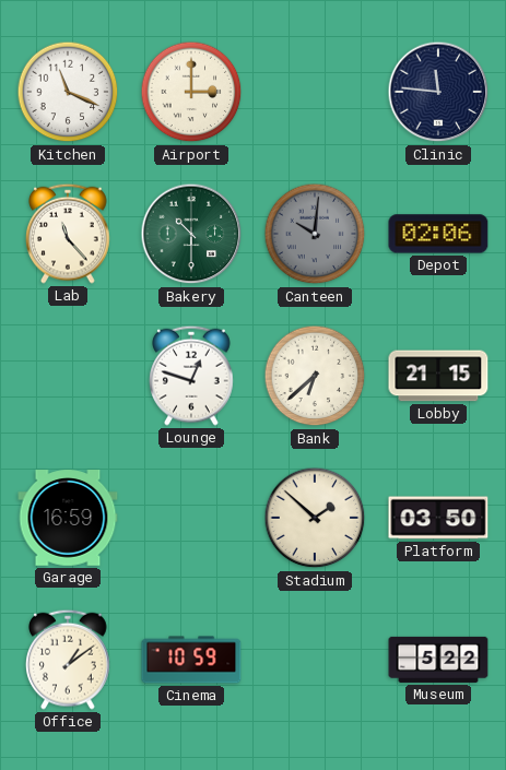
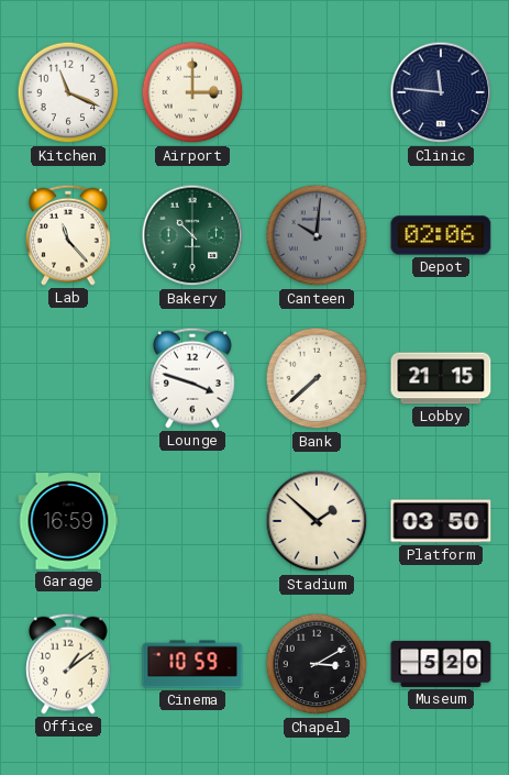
Lounge: 12:48 -> 3:48 (193, 378)
Bank: 6:38 -> 7:38 (317, 378)
Chapel: none -> 3:10 (317, 664)
Museum: 5:22 -> 5:20 (441, 664)
